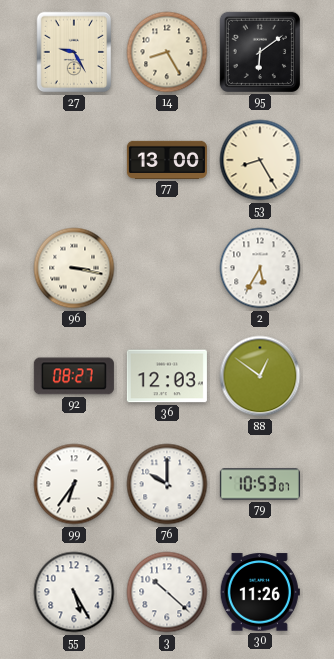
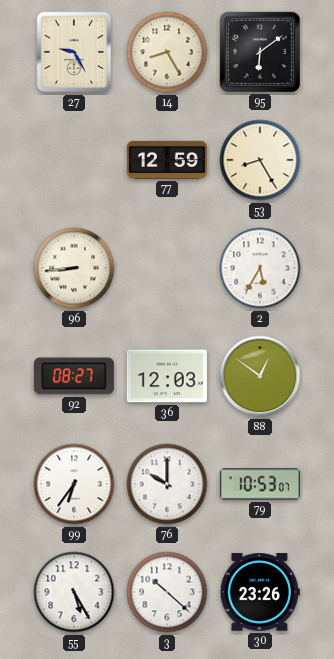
77: 13:00 -> 12:59 (167, 160)
96: 3:17 -> 8:44 (74, 268)
30: 11:26 -> 23:26 (260, 592)
